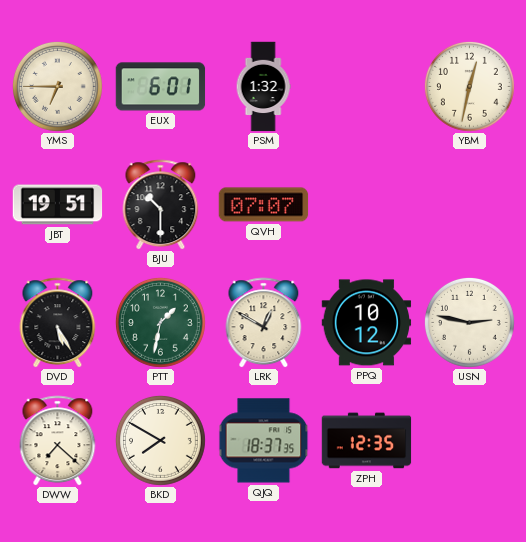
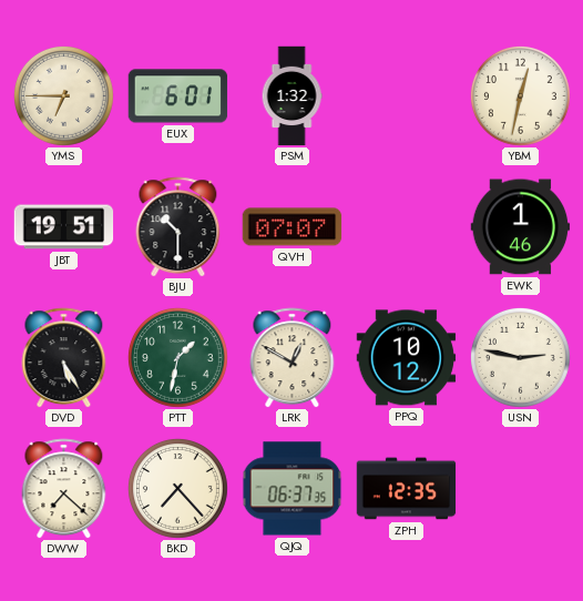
EWK: none -> 1:46 (521, 227)
BKD: 7:50 -> 7:23 (177, 488)
QJQ: 18:37 -> 06:37 (293, 489)
